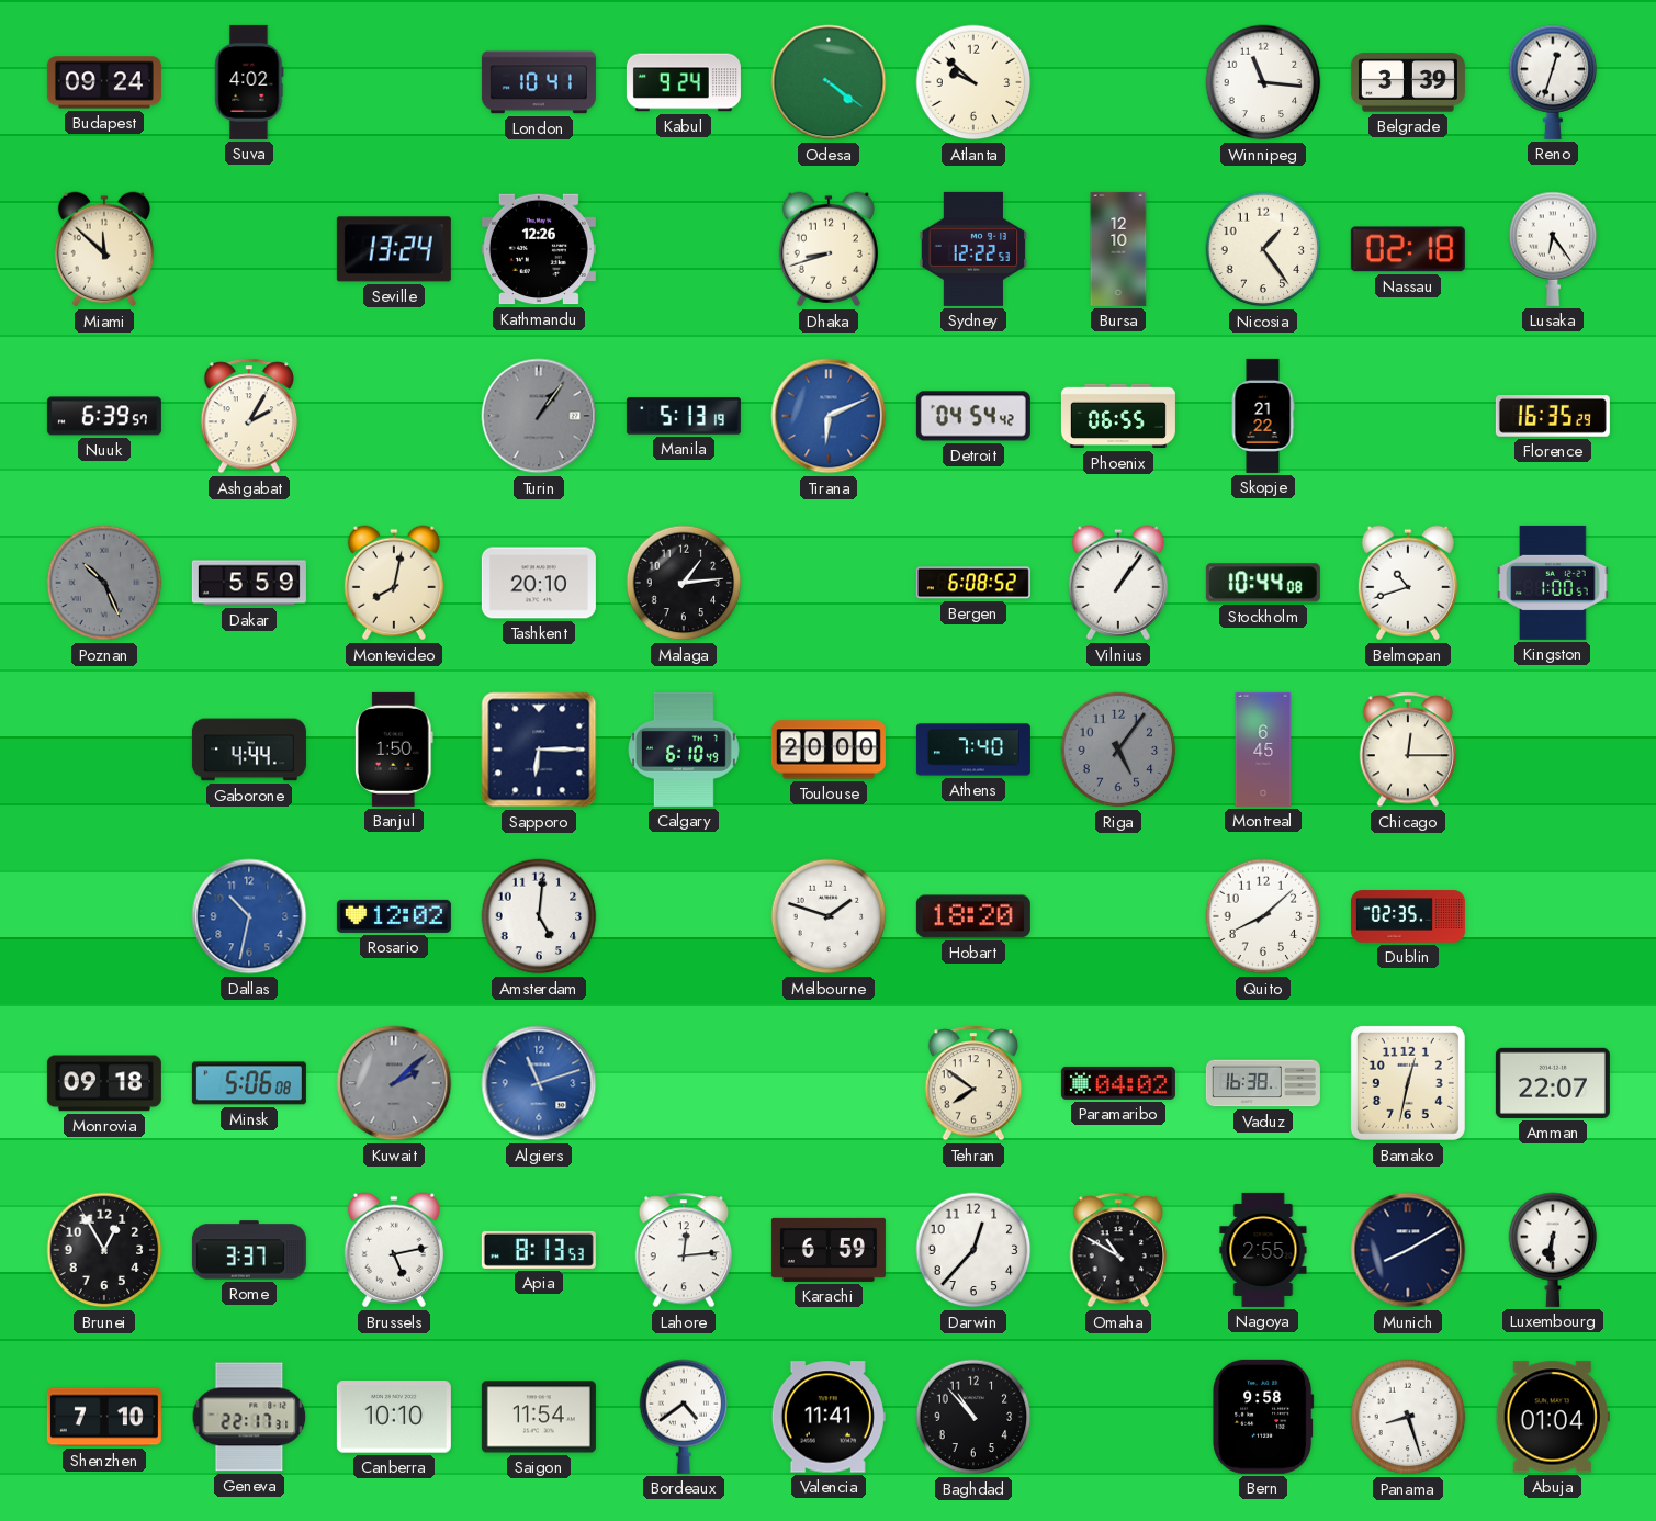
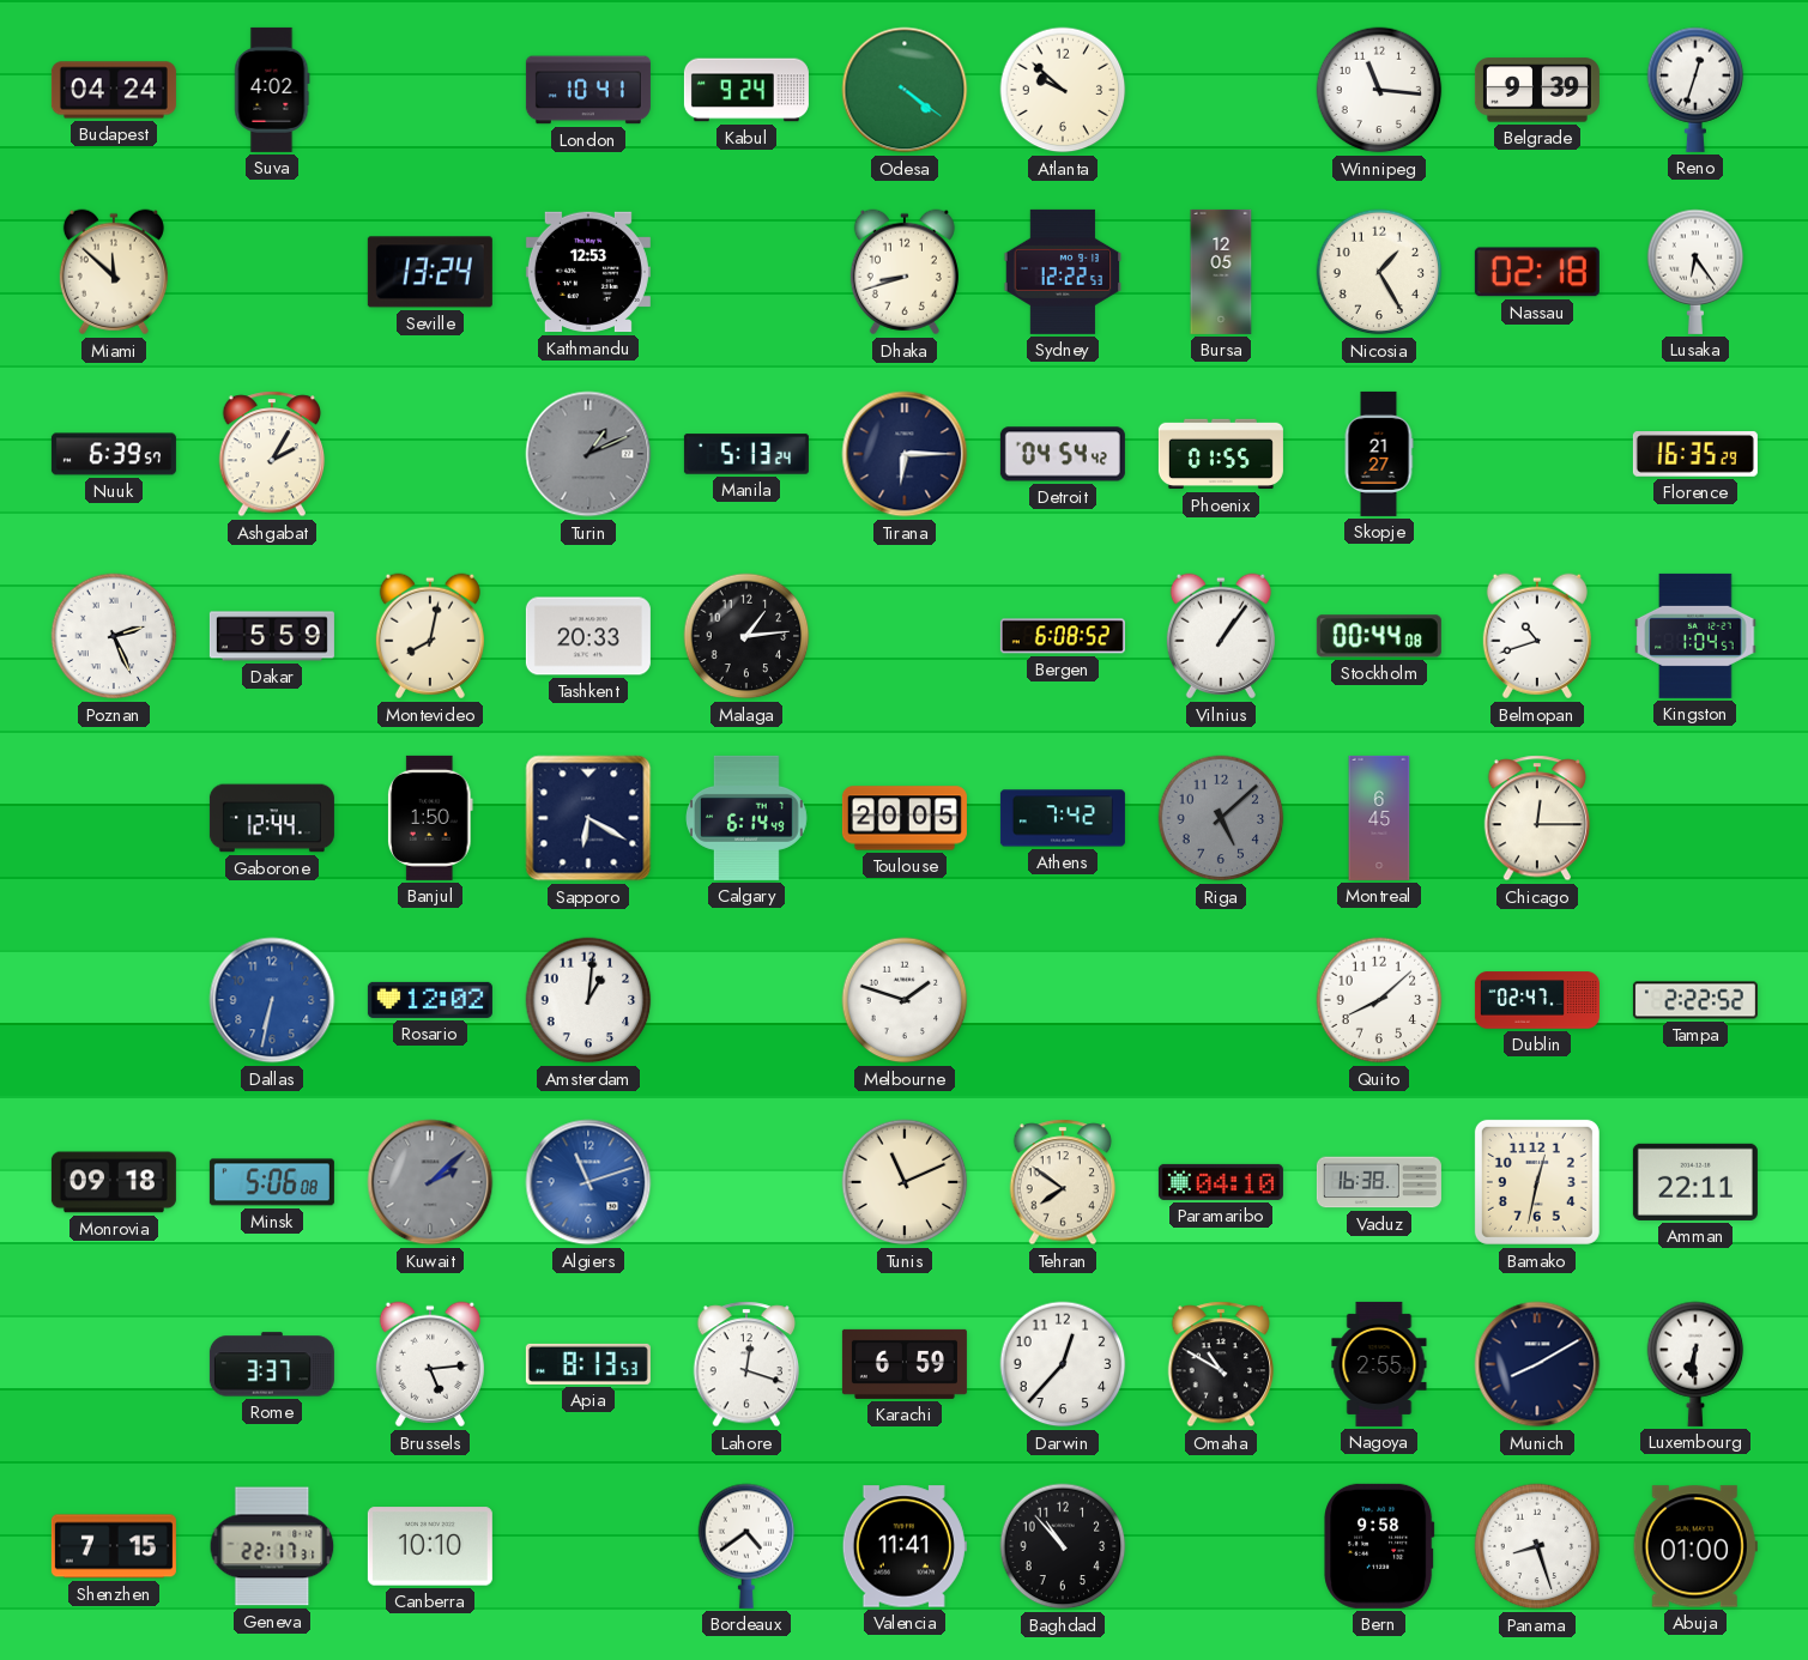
Budapest: 09:24 -> 04:24 (114, 90)
Belgrade: 3:39 -> 9:39 (1537, 90)
Kathmandu: 12:26 -> 12:53 (588, 272)
Bursa: 12:10 -> 12:05 (1221, 272)
Nicosia: 1:24 -> 1:25 (1379, 272)
Turin: 1:06 -> 1:11 (588, 454)
Manila: 5:13:19 -> 5:13:24 (746, 454)
Tirana: 6:11 -> 6:15 (905, 454)
Tirana dial: blue -> navy (905, 454)
Phoenix: 06:55 -> 01:55 (1221, 454)
Skopje: 21:22 -> 21:27 (1379, 454)
Poznan: 10:26 -> 2:26 (114, 636)
Poznan dial: grey -> white (114, 636)
Tashkent: 20:10 -> 20:33 (588, 636)
Stockholm: 10:44 -> 00:44 (1379, 636)
Kingston: 1:00 -> 1:04 (1695, 636)
Gaborone: 4:44 -> 12:44 (272, 818)
Sapporo: 6:15 -> 6:20 (588, 818)
Calgary: 6:10 -> 6:14 (748, 818)
Toulouse: 20:00 -> 20:05 (905, 818)
Athens: 7:40 -> 7:42 (1063, 818)
Riga: 5:06 -> 5:08 (1221, 818)
Dallas: 10:32 -> 6:32 (272, 1000)
Amsterdam: 5:01 -> 1:01 (588, 1000)
Hobart: 18:20 -> none (973, 916)
Dublin: 02:35 -> 02:47 (1537, 1000)
Tampa: none -> 2:22 (1695, 1000)
Tunis: none -> 11:11 (905, 1182)
Paramaribo: 04:02 -> 04:10 (1221, 1182)
Amman: 22:07 -> 22:11 (1695, 1182)
Brunei: 12:55 -> none (104, 1250)
Brussels: 5:13 -> 5:14 (430, 1364)
Lahore: 12:14 -> 12:18 (746, 1364)
Shenzhen: 7:10 -> 7:15 (114, 1546)
Saigon: 11:54 -> none (539, 1417)
Abuja: 01:04 -> 01:00 (1695, 1546)
